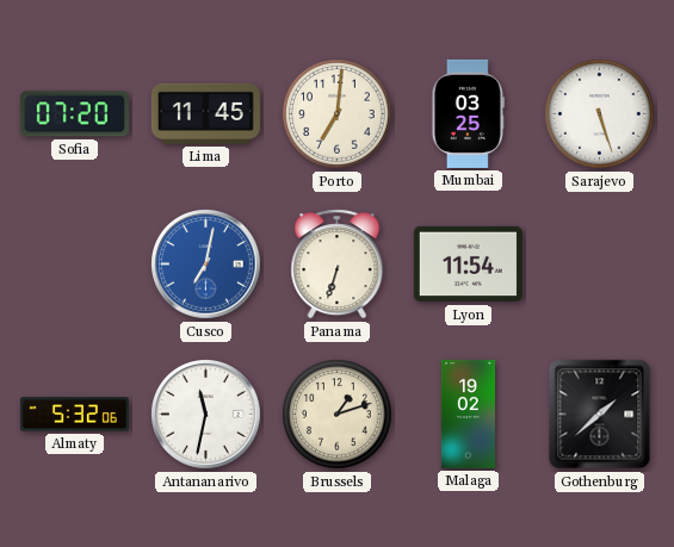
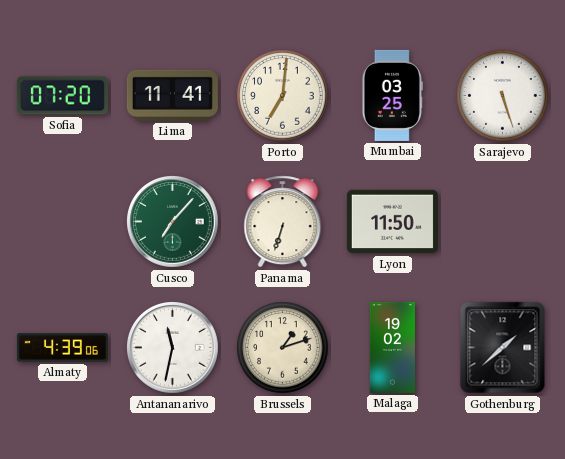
Lima: 11:45 -> 11:41 (172, 95)
Cusco: 7:02 -> 7:07 (173, 222)
Cusco dial: blue -> green (173, 222)
Lyon: 11:54 -> 11:50 (392, 222)
Almaty: 5:32 -> 4:39 (62, 348)
